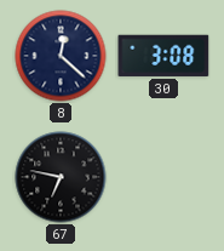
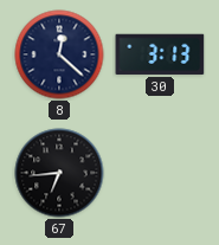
30: 3:08 -> 3:13 (160, 54)
67: 6:47 -> 6:44 (59, 173)
